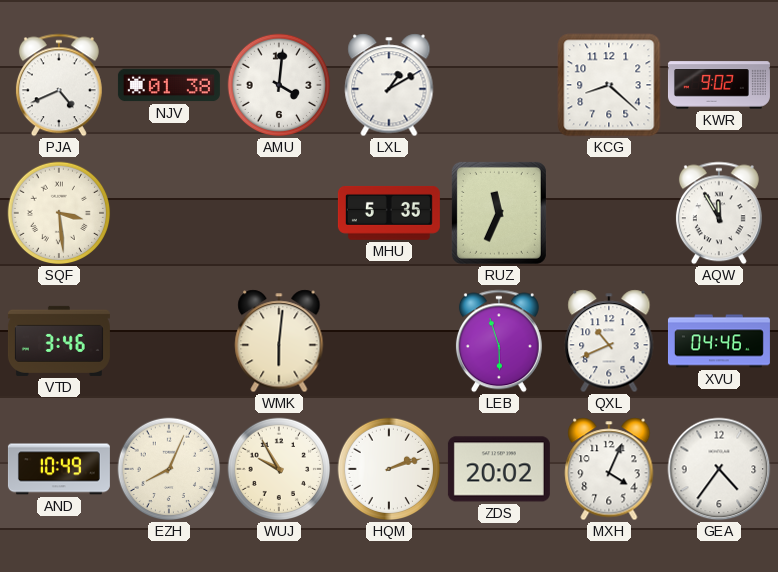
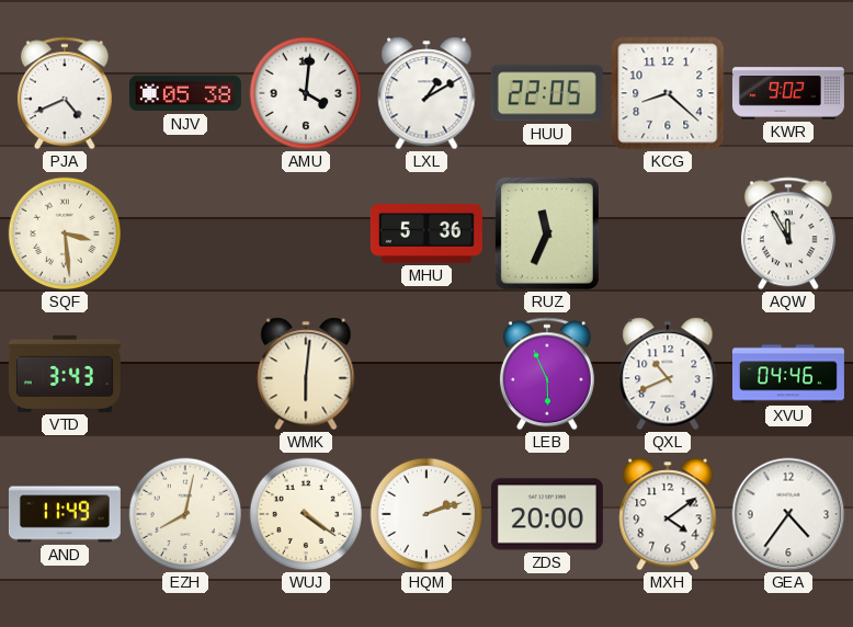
NJV: 01:38 -> 05:38 (185, 93)
HUU: none -> 22:05 (547, 93)
MHU: 5:35 -> 5:36 (426, 233)
VTD: 3:46 -> 3:43 (65, 374)
LEB: 5:57 -> 5:56 (547, 374)
AND: 10:49 -> 11:49 (65, 514)
EZH: 8:04 -> 8:02 (185, 514)
WUJ: 9:55 -> 4:21 (306, 514)
ZDS: 20:02 -> 20:00 (547, 514)
MXH: 4:04 -> 4:09 (668, 514)
